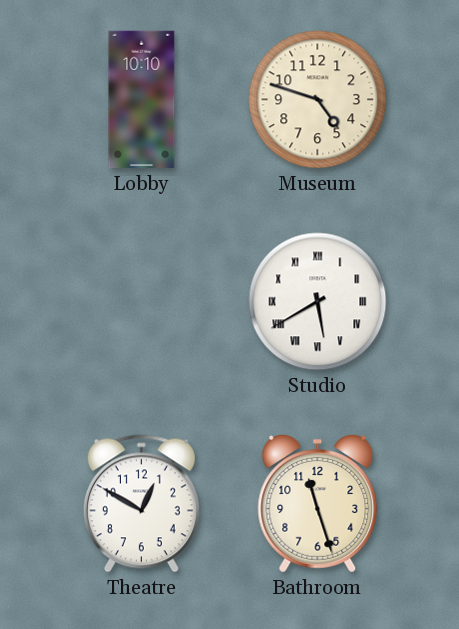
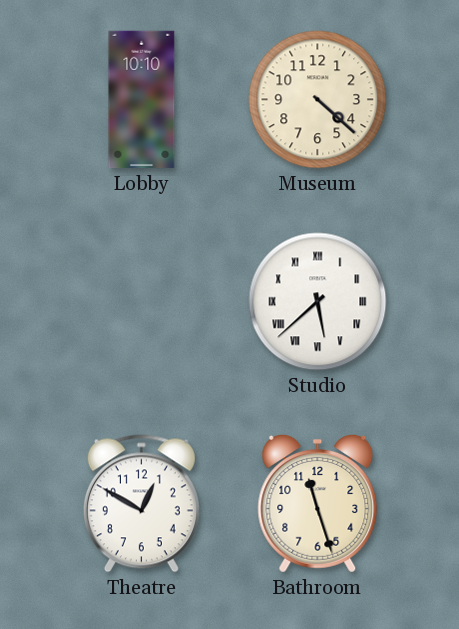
Museum: 4:48 -> 4:22 (318, 100)
Studio: 5:40 -> 5:38 (318, 302)
